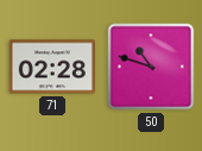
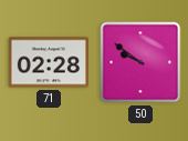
50: 10:48 -> 9:51 (140, 62)
